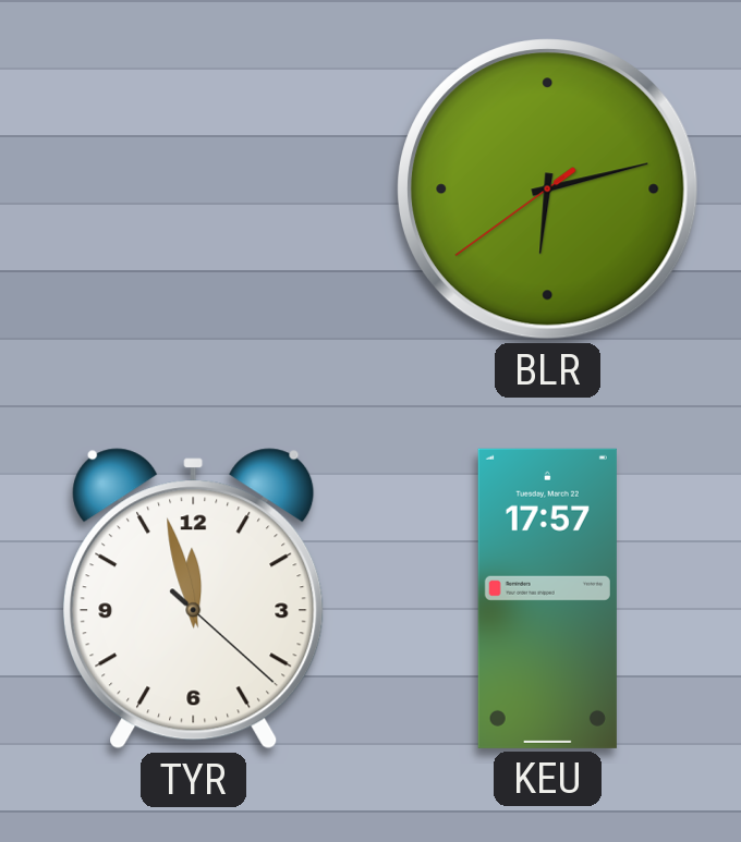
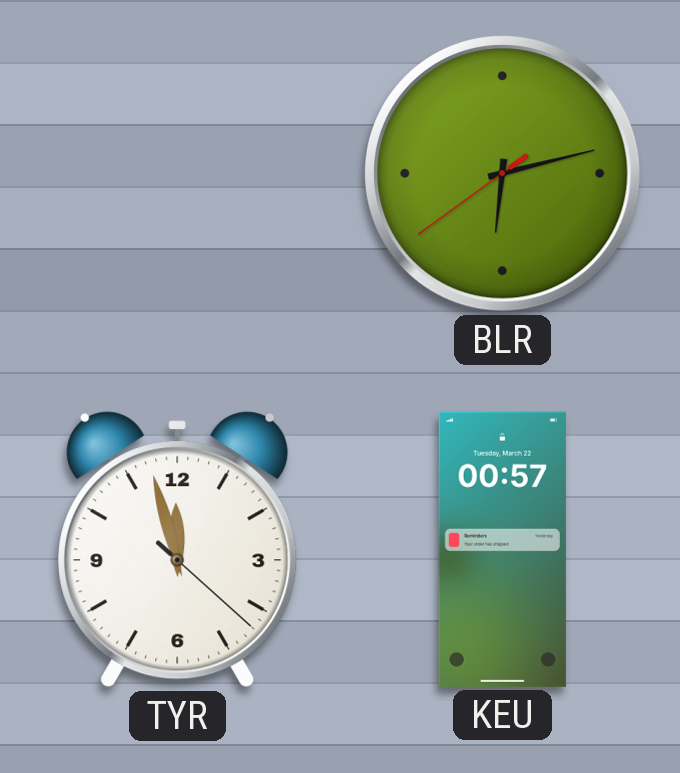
KEU: 17:57 -> 00:57 (502, 549)
